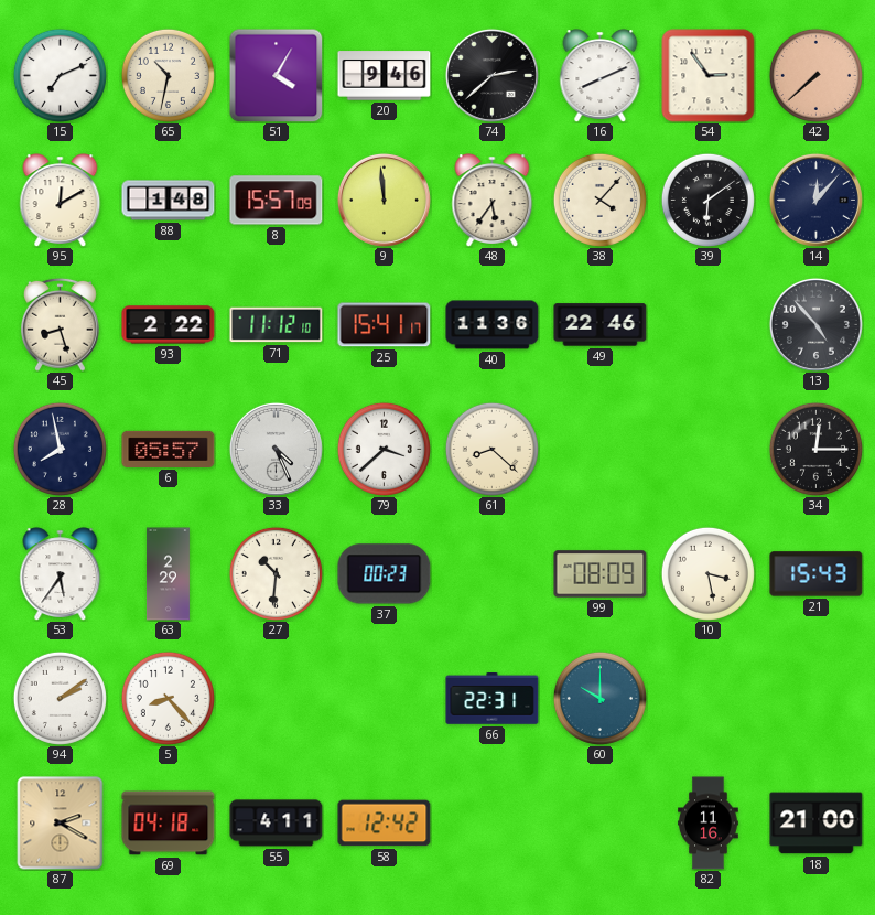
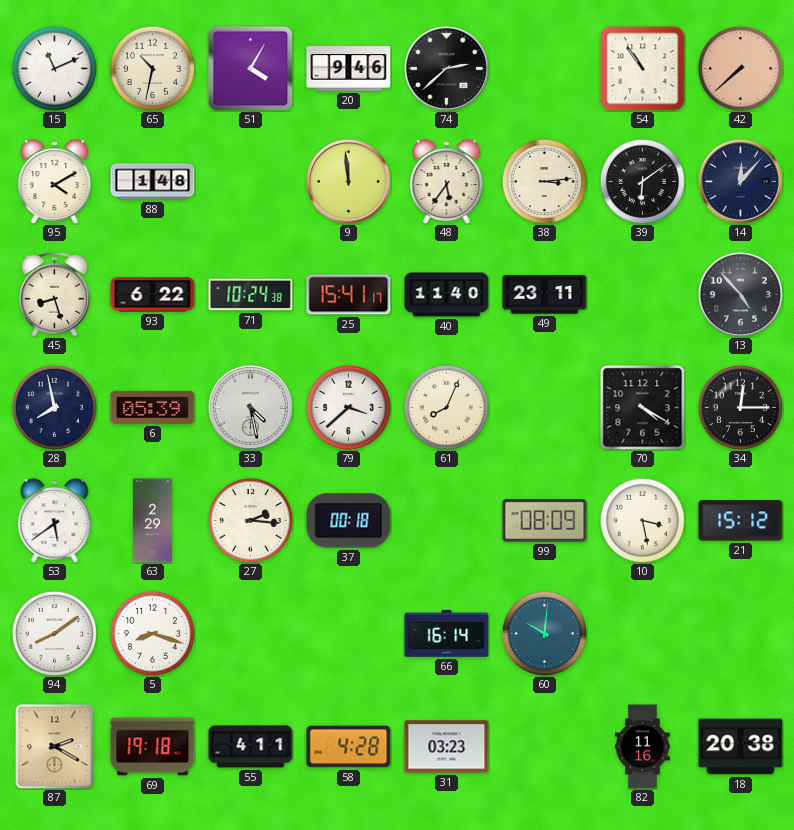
15: 7:11 -> 11:11 (54, 68)
16: 8:11 -> none (601, 75)
54: 2:54 -> 10:54 (643, 69)
95: 12:10 -> 4:10 (55, 181)
8: 15:57 -> none (277, 201)
38: 4:07 -> 3:14 (544, 181)
93: 2:22 -> 6:22 (153, 295)
71: 11:12 -> 10:24 (251, 295)
40: 11:36 -> 11:40 (447, 295)
49: 22:46 -> 23:11 (545, 295)
6: 05:57 -> 05:39 (153, 407)
33: 4:26 -> 4:28 (250, 407)
61: 8:22 -> 8:04 (446, 407)
70: none -> 4:20 (643, 408)
53: 5:36 -> 5:39 (55, 520)
27: 10:31 -> 2:16 (250, 520)
37: 00:23 -> 00:18 (349, 521)
21: 15:43 -> 15:12 (741, 521)
94: 2:09 -> 8:09 (54, 633)
5: 8:23 -> 8:18 (152, 633)
66: 22:31 -> 16:14 (447, 634)
60: 10:00 -> 10:01 (544, 633)
69: 04:18 -> 19:18 (153, 747)
58: 12:42 -> 4:28 (349, 747)
31: none -> 03:23 (447, 747)
18: 21:00 -> 20:38 (741, 747)
